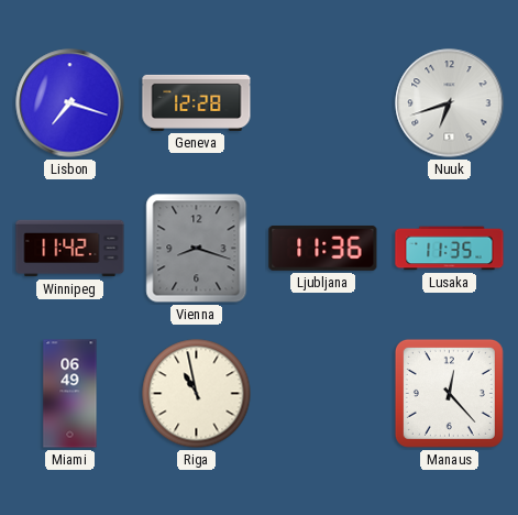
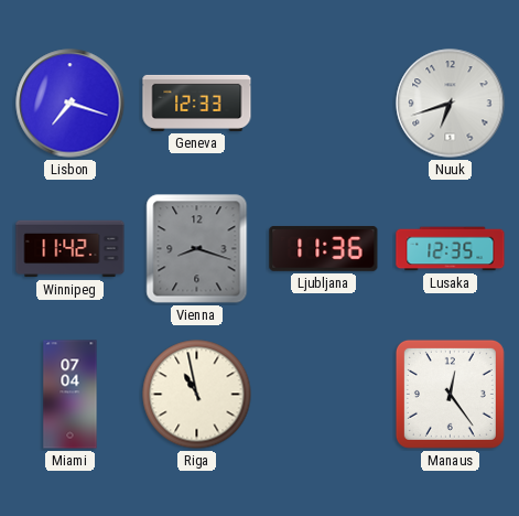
Geneva: 12:28 -> 12:33 (197, 103)
Lusaka: 11:35 -> 12:35 (451, 249)
Miami: 06:49 -> 07:04 (71, 395)
Manaus: 12:23 -> 12:24 (450, 394)
